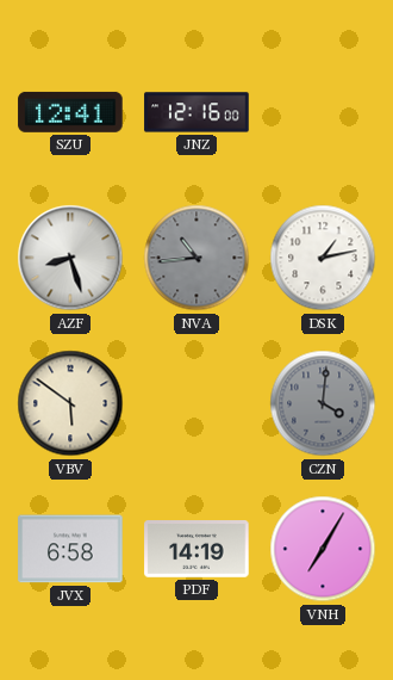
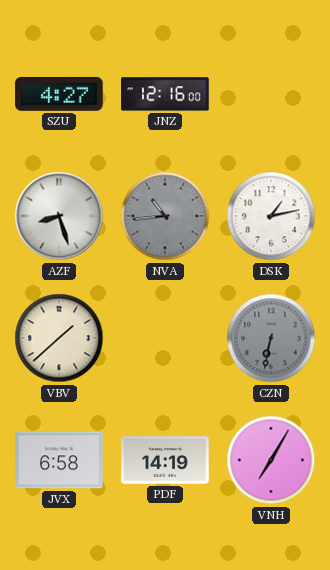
SZU: 12:41 -> 4:27 (59, 94)
VBV: 5:51 -> 1:38 (59, 338)
CZN: 4:01 -> 6:32 (271, 338)
